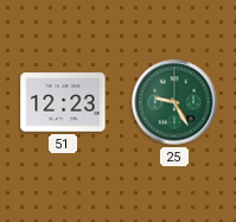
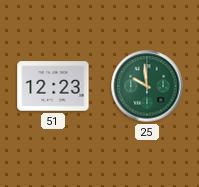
25: 9:25 -> 9:59 (147, 86)
